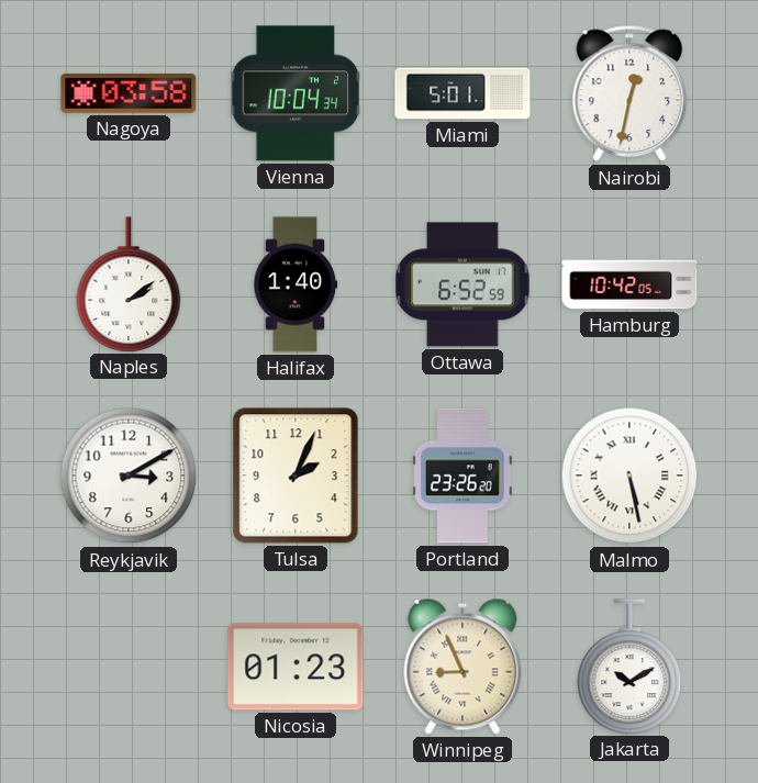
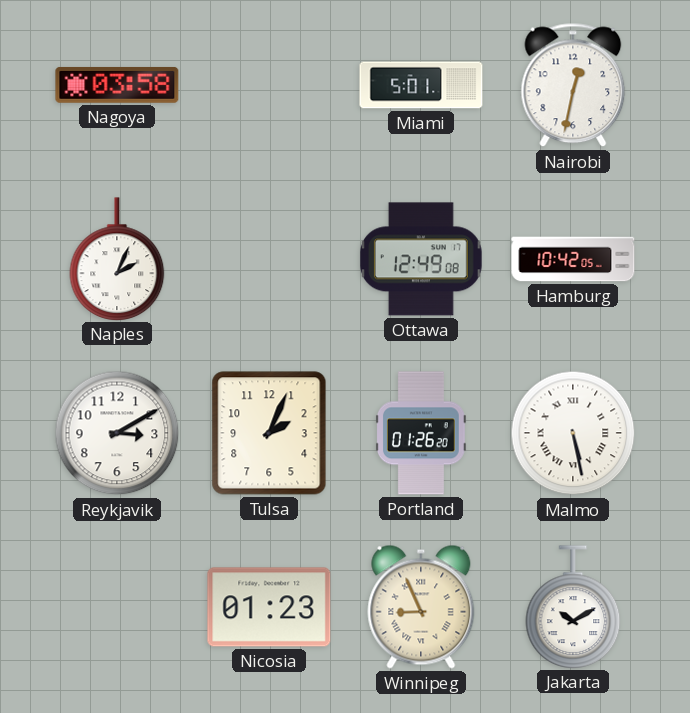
Vienna: 10:04 -> none (296, 93)
Naples: 2:09 -> 2:04 (117, 259)
Halifax: 1:40 -> none (296, 284)
Ottawa: 6:52 -> 12:49 (421, 259)
Portland: 23:26 -> 01:26 (421, 433)
